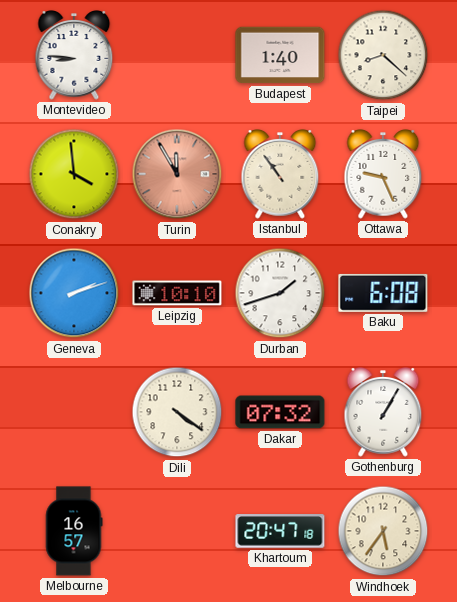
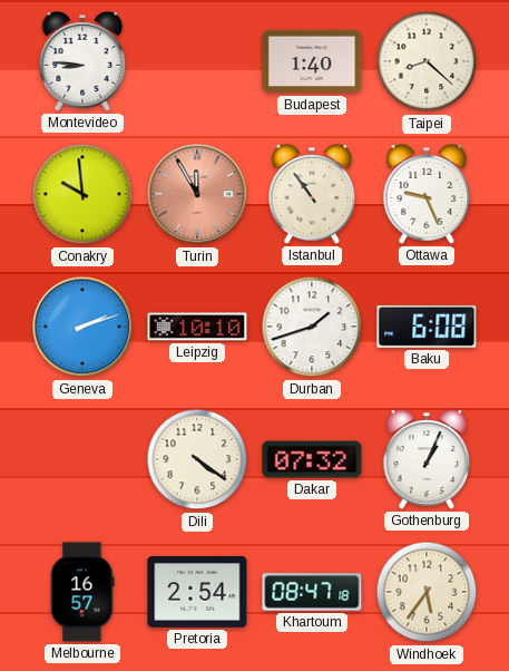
Conakry: 3:59 -> 9:59 (82, 194)
Gothenburg: 1:05 -> 1:04 (427, 459)
Pretoria: none -> 2:54 (197, 592)
Khartoum: 20:47 -> 08:47 (312, 592)
